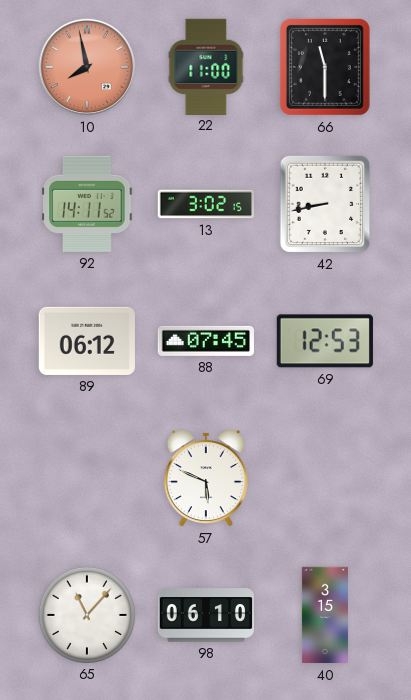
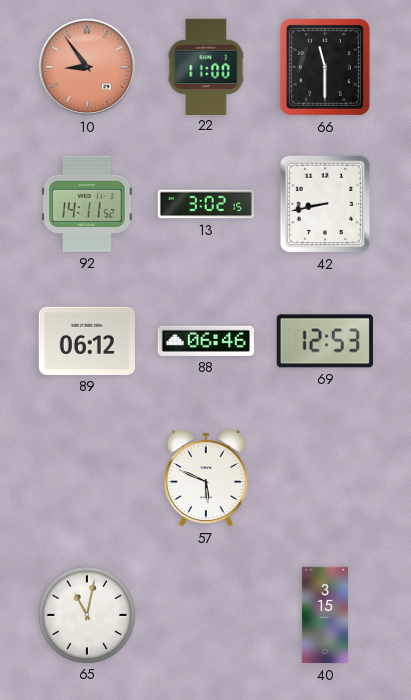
10: 7:58 -> 8:54 (87, 67)
88: 07:45 -> 06:46 (205, 341)
65: 11:07 -> 11:02 (86, 614)
98: 06:10 -> none (205, 615)
